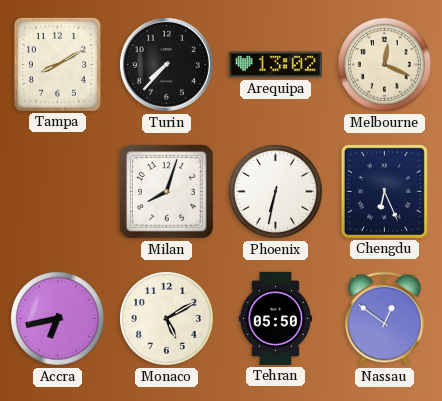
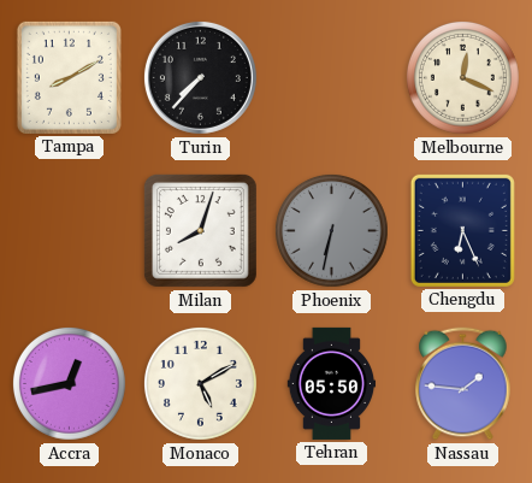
Arequipa: 13:02 -> none (275, 65)
Phoenix dial: white -> grey (331, 230)
Accra: 6:43 -> 12:43 (69, 383)
Nassau: 12:51 -> 1:46 (463, 384)
